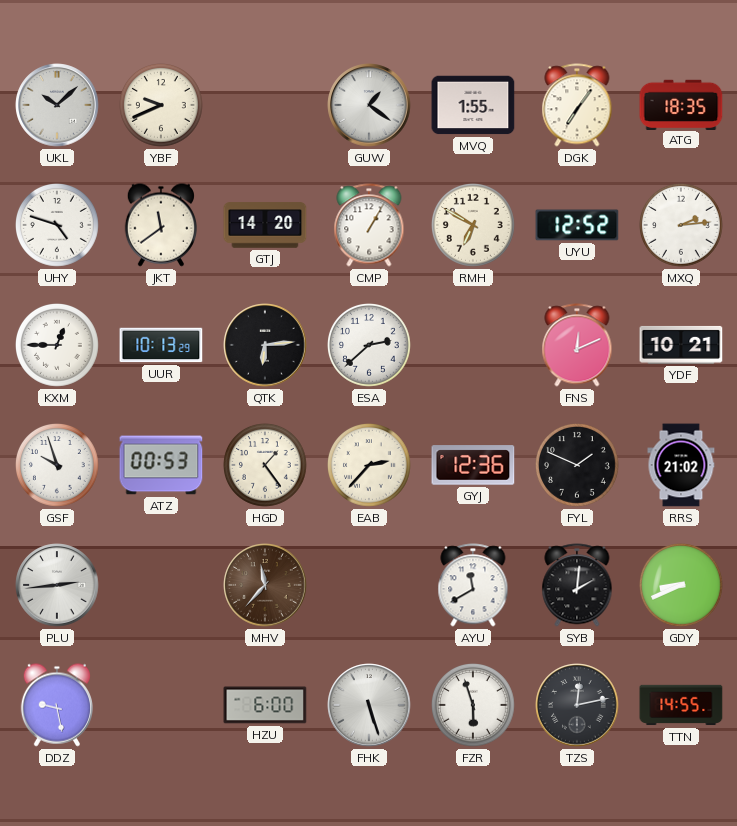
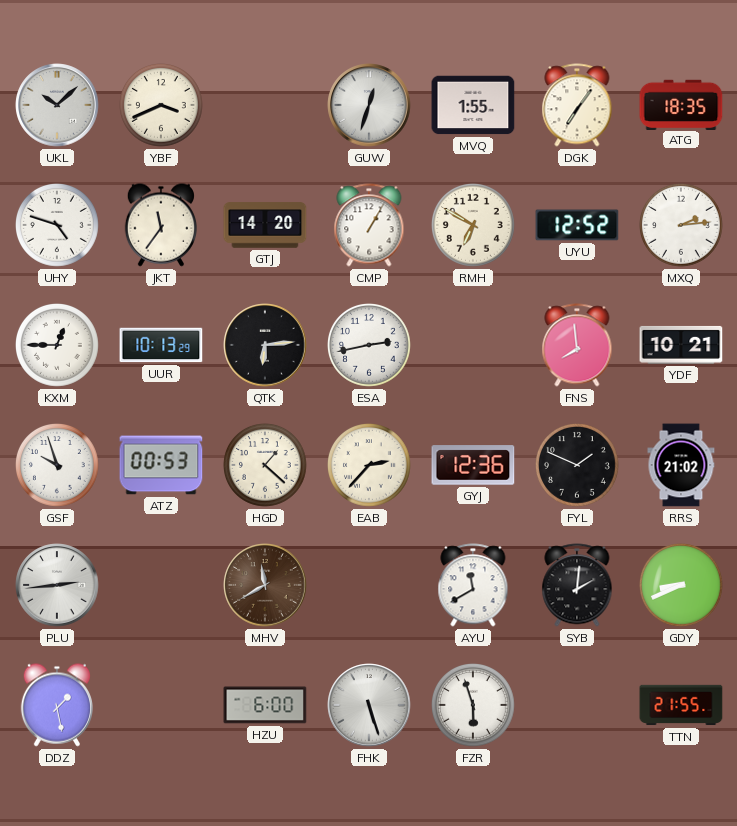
YBF: 9:41 -> 3:41 (162, 106)
GUW: 1:21 -> 12:33 (369, 105)
JKT: 11:39 -> 11:36 (160, 225)
ESA: 2:38 -> 2:43 (370, 346)
FNS: 12:11 -> 7:59 (577, 345)
HGD: 1:24 -> 1:22 (266, 466)
MHV: 11:37 -> 11:40 (265, 585)
DDZ: 9:28 -> 1:28 (56, 705)
TZS: 12:13 -> none (577, 705)
TTN: 14:55 -> 21:55 (681, 705)
